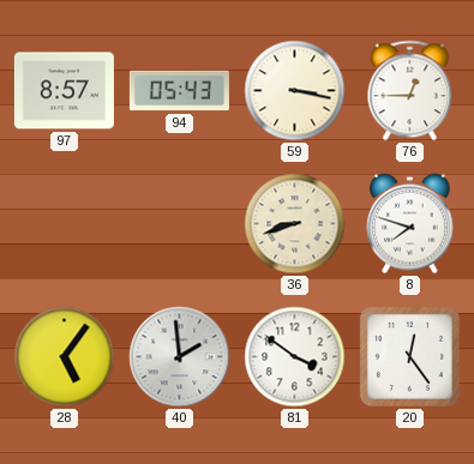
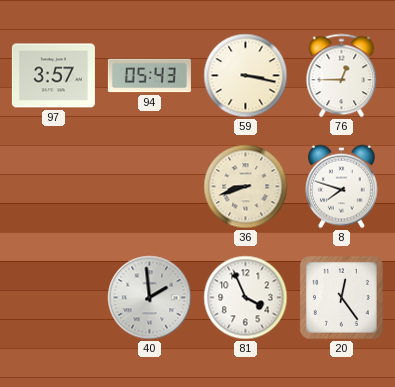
97: 8:57 -> 3:57 (53, 76)
28: 5:06 -> none (65, 357)
81: 3:51 -> 3:56 (246, 298)
